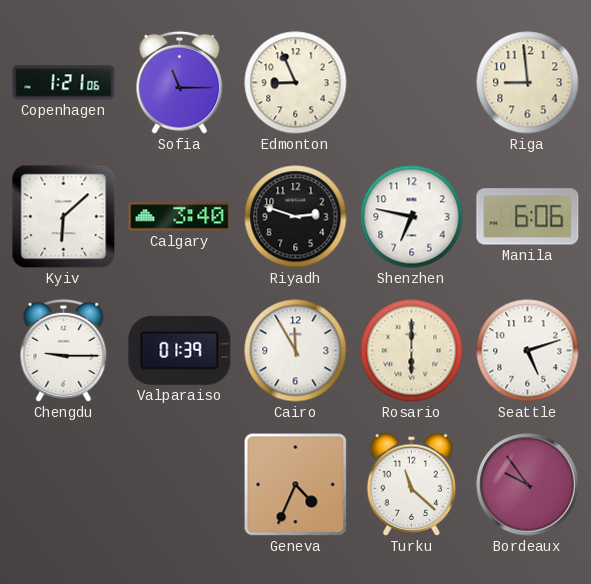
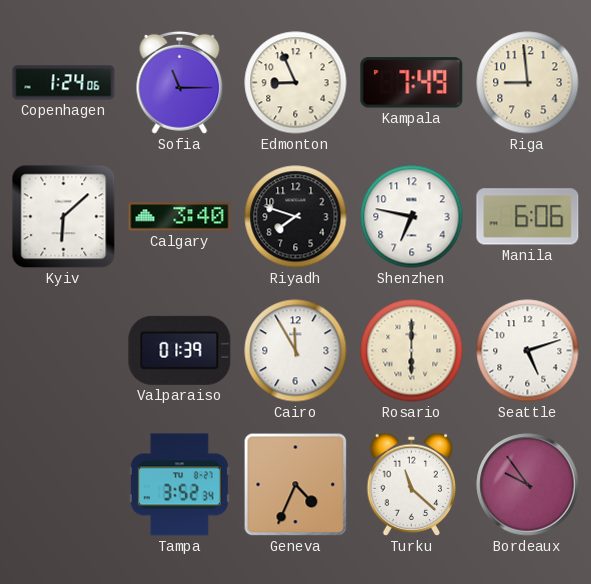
Copenhagen: 1:21 -> 1:24 (64, 83)
Kampala: none -> 7:49 (412, 83)
Riyadh: 2:48 -> 7:48 (296, 217)
Chengdu: 9:15 -> none (64, 350)
Tampa: none -> 3:52 (179, 485)
